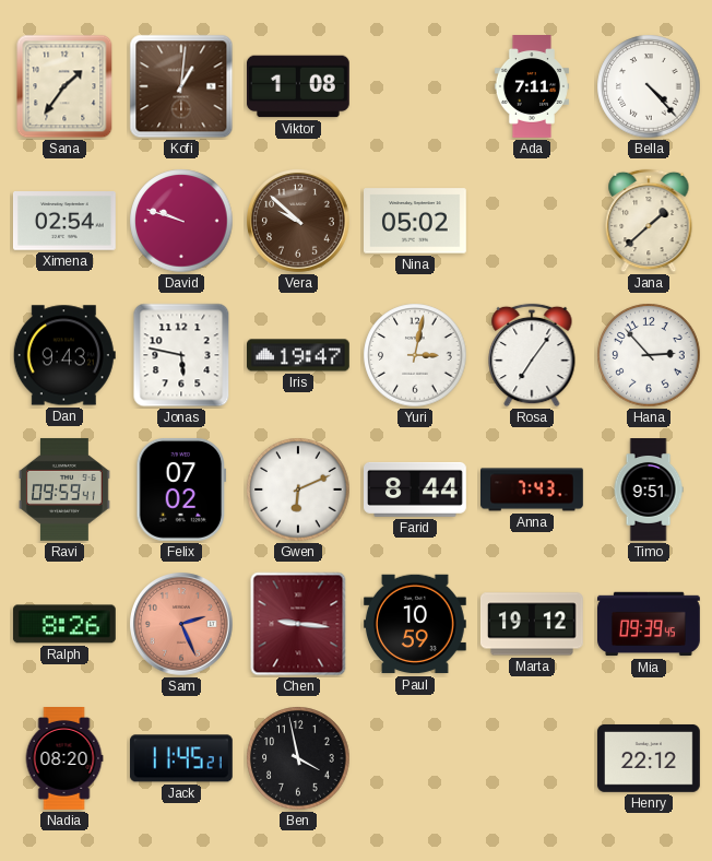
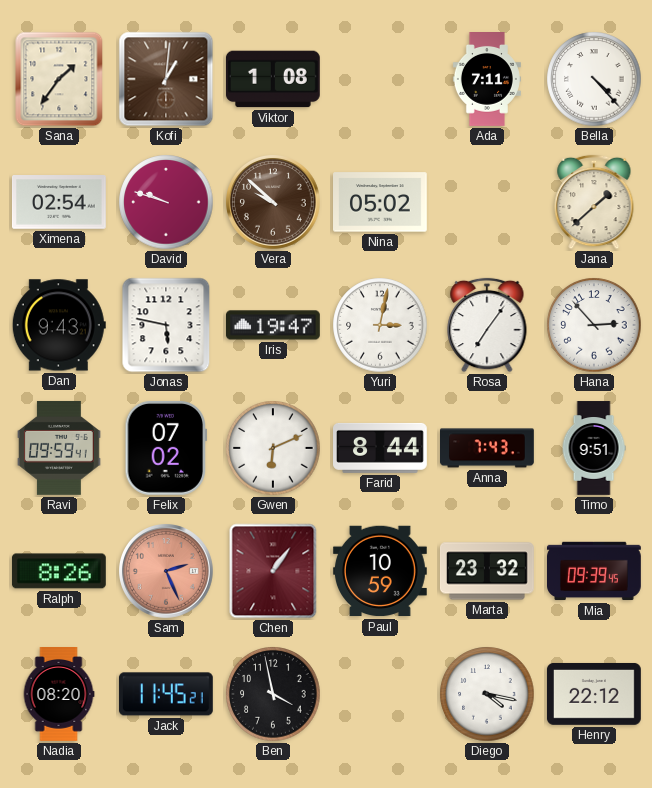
Chen: 9:16 -> 1:06 (273, 571)
Marta: 19:12 -> 23:32 (487, 571)
Diego: none -> 4:17 (487, 694)
